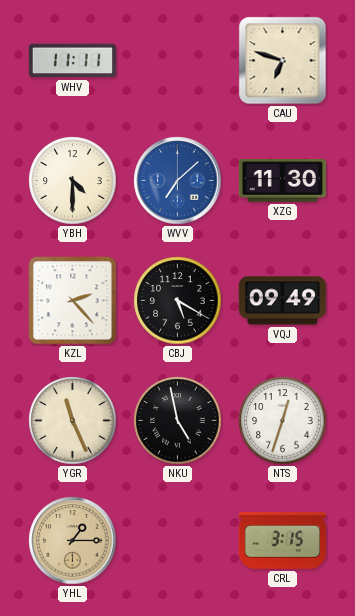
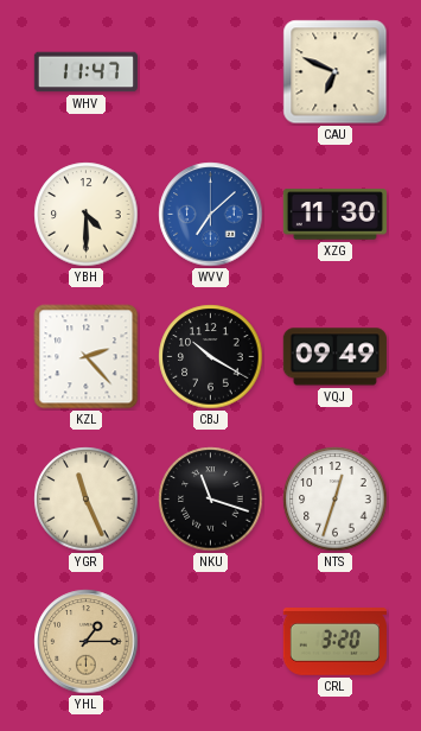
WHV: 11:11 -> 11:47 (85, 72)
CAU: 6:48 -> 6:49 (336, 72)
CBJ: 5:20 -> 10:20 (211, 357)
NKU: 4:58 -> 11:18 (211, 500)
CRL: 3:15 -> 3:20 (334, 642)
